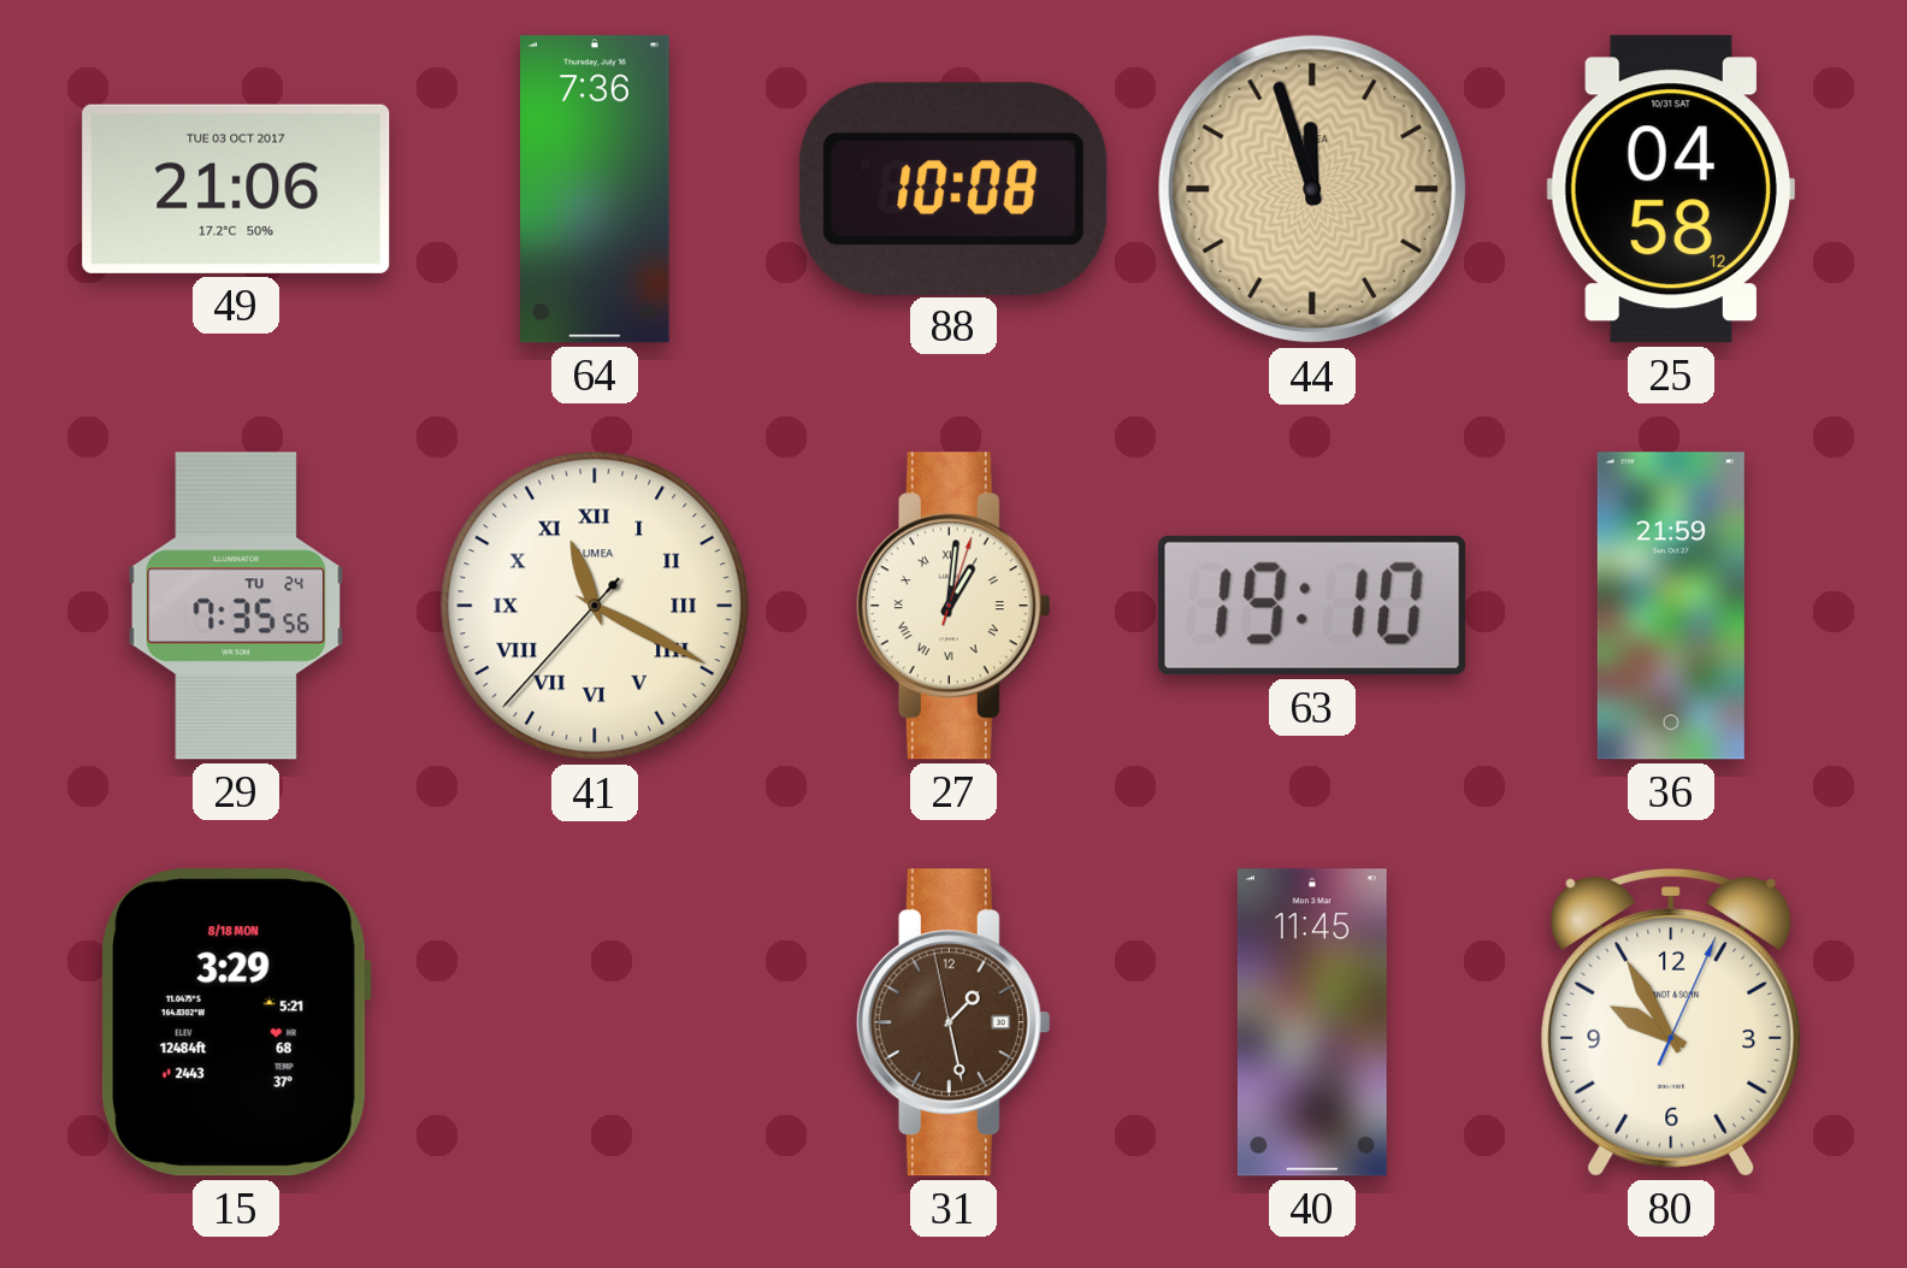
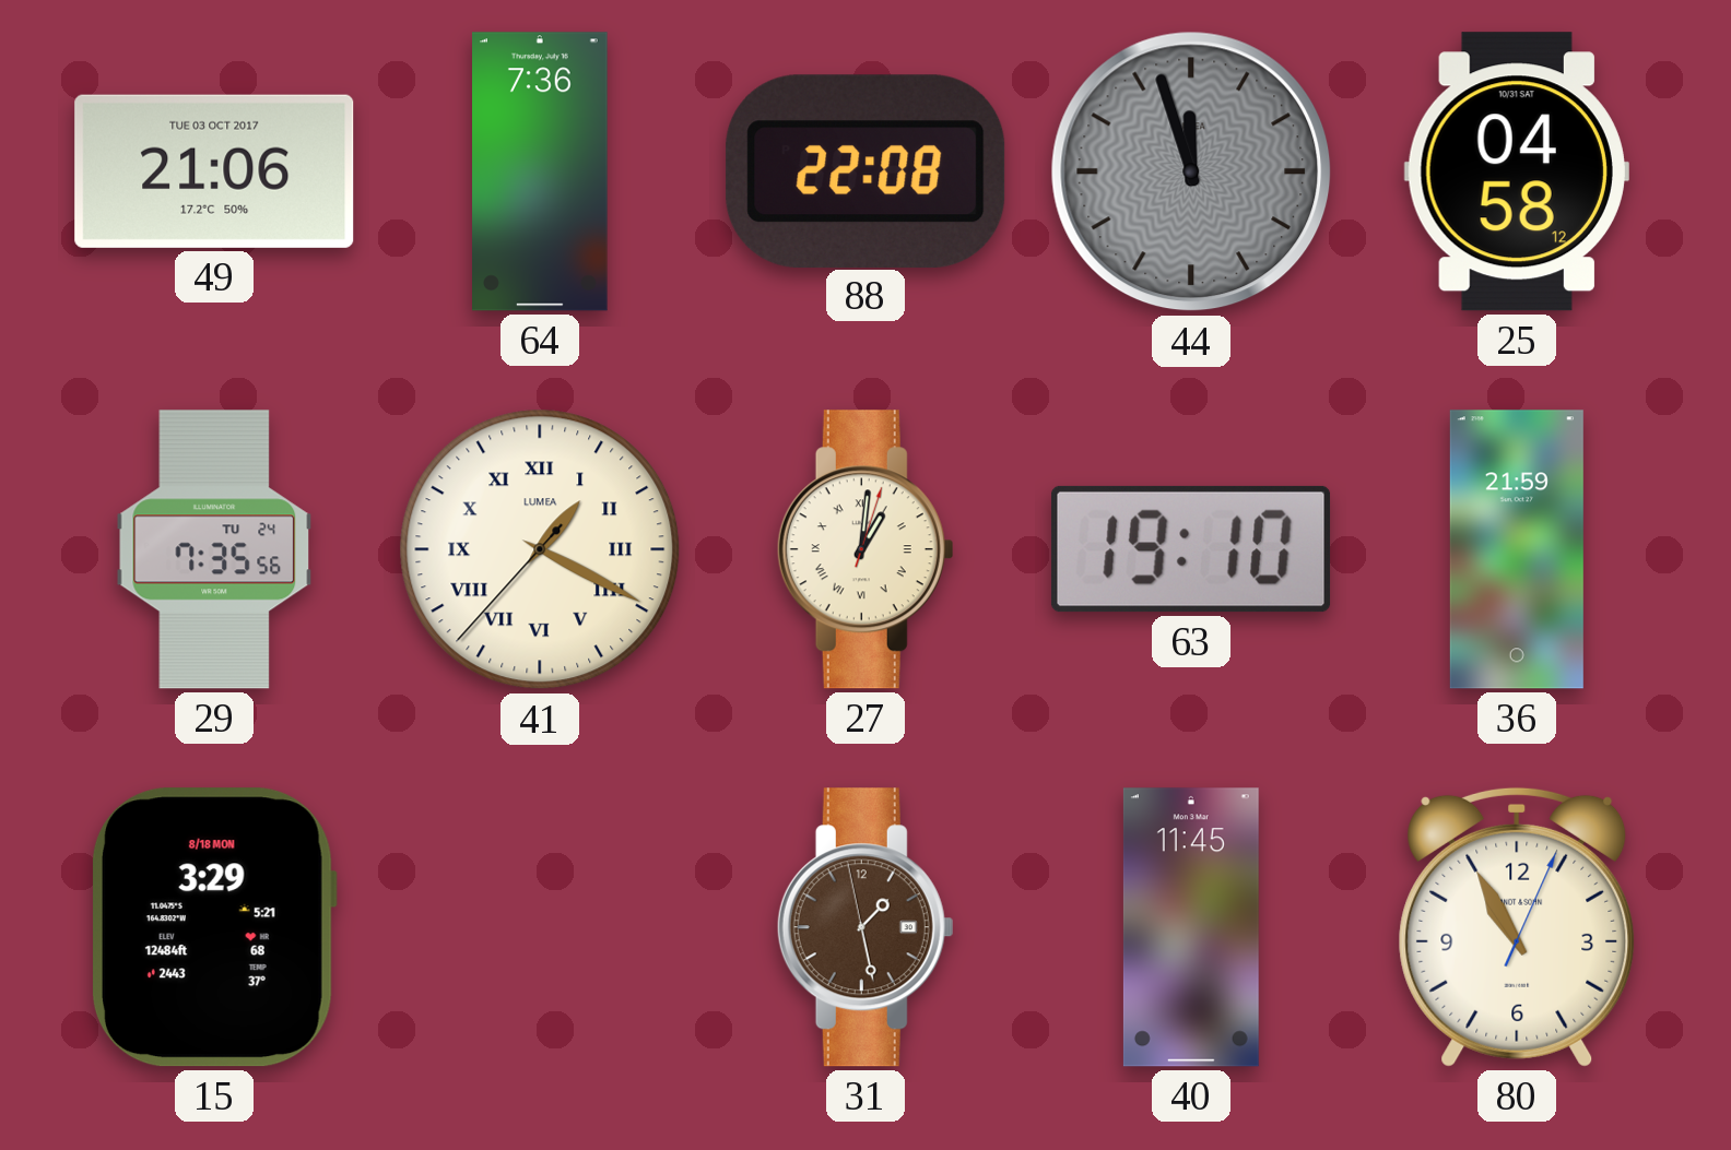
88: 10:08 -> 22:08 (865, 170)
44 dial: champagne -> grey (1191, 171)
41: 11:19 -> 1:19 (540, 549)
80: 9:55 -> 10:55 (1517, 927)
